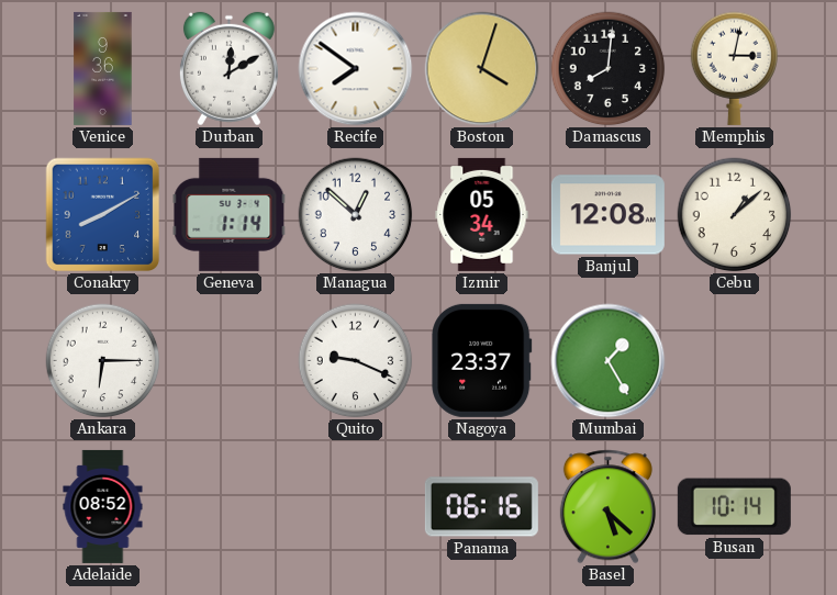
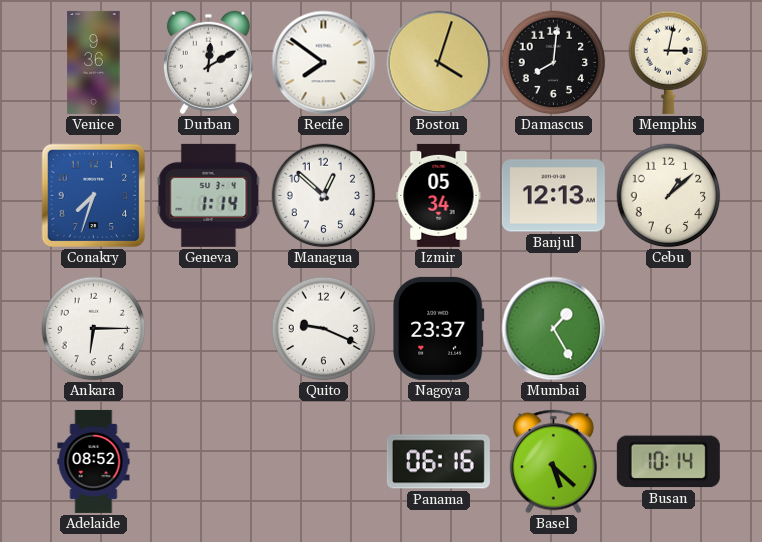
Conakry: 8:10 -> 7:33 (94, 196)
Banjul: 12:08 -> 12:13 (553, 196)
